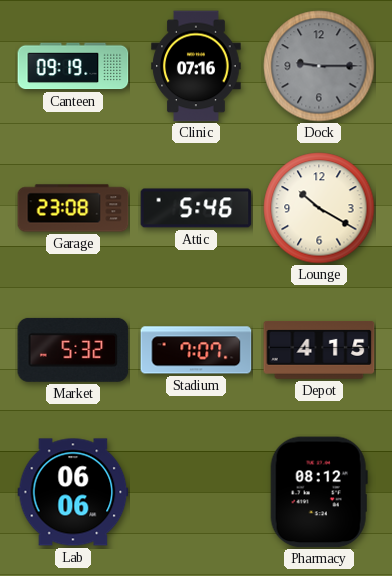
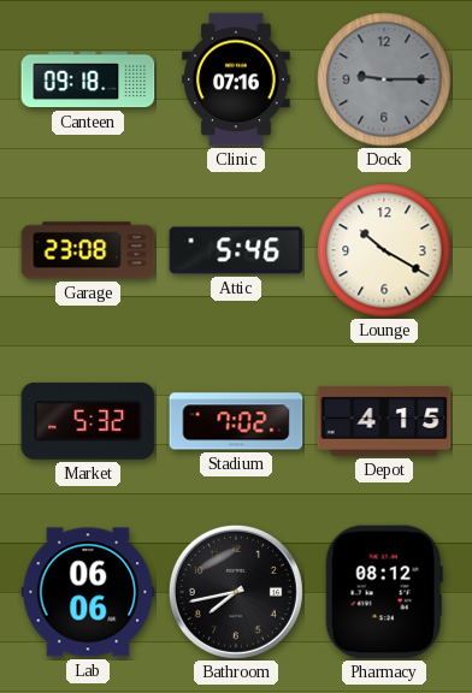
Canteen: 09:19 -> 09:18 (88, 79)
Stadium: 7:07 -> 7:02 (236, 421)
Bathroom: none -> 7:43 (236, 592)
